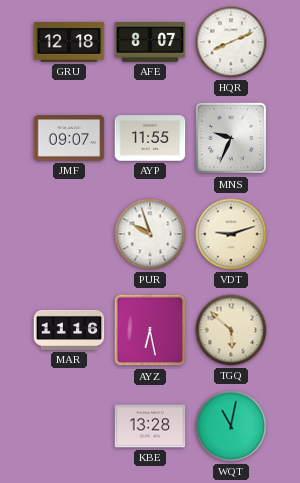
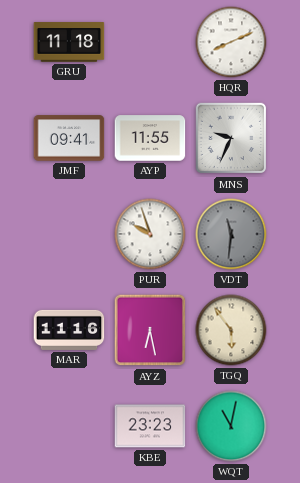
GRU: 12:18 -> 11:18 (69, 42)
AFE: 8:07 -> none (150, 42)
JMF: 09:07 -> 09:41 (69, 138)
VDT: 9:12 -> 11:31 (231, 234)
VDT dial: cream -> grey (231, 234)
TGQ: 5:52 -> 5:54 (231, 330)
KBE: 13:28 -> 23:23 (150, 426)
